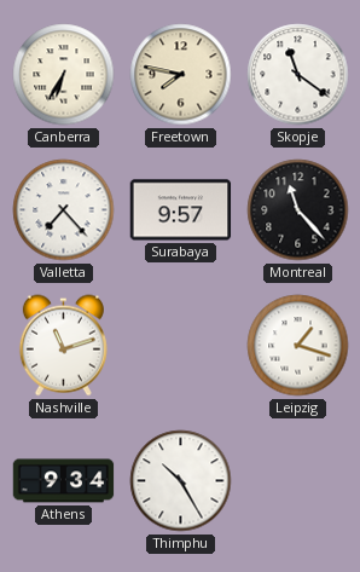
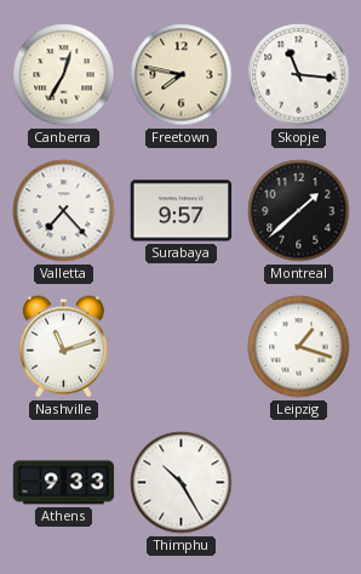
Canberra: 6:35 -> 12:35 (64, 75)
Skopje: 11:21 -> 11:16 (299, 75)
Montreal: 11:23 -> 1:38 (299, 211)
Athens: 9:34 -> 9:33 (64, 483)
